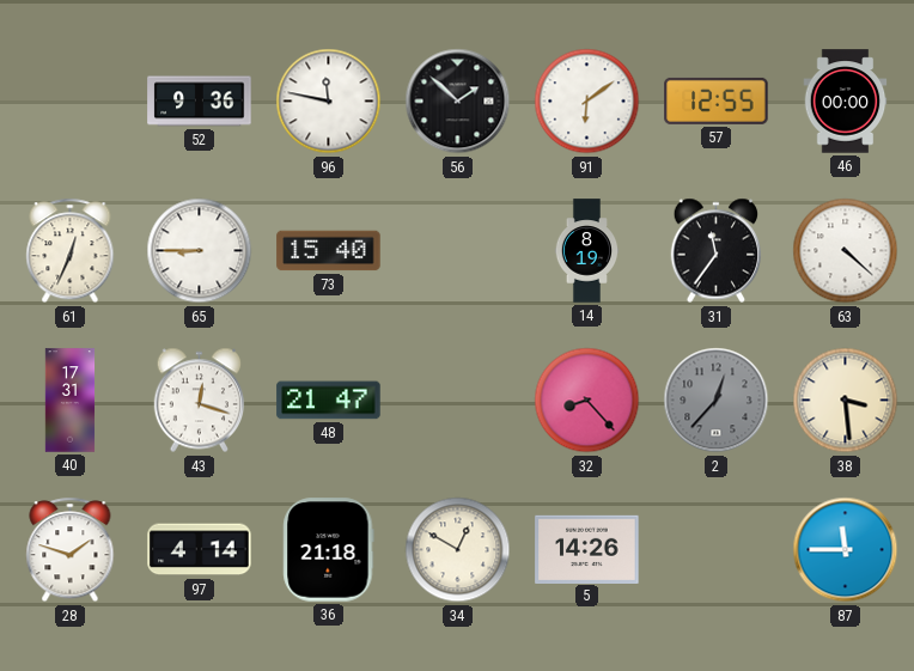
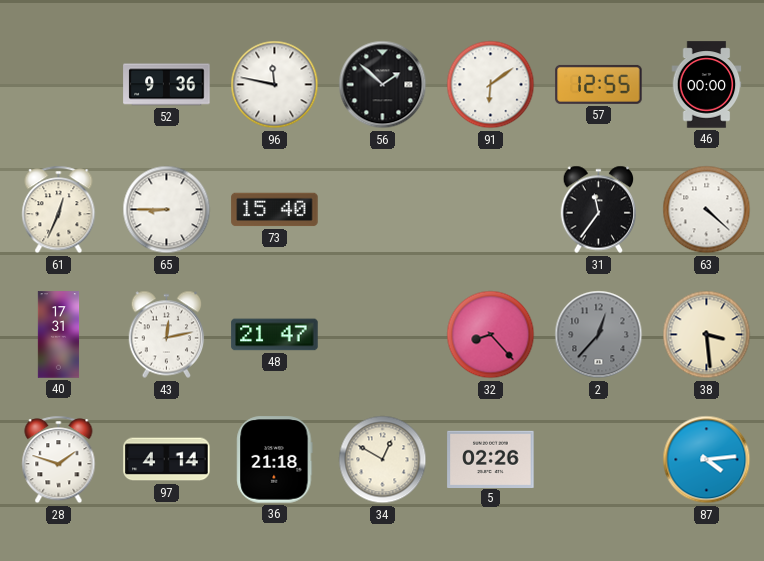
14: 8:19 -> none (587, 251)
43: 12:18 -> 12:13 (167, 335)
5: 14:26 -> 02:26 (491, 459)
87: 11:45 -> 4:14 (707, 460)
